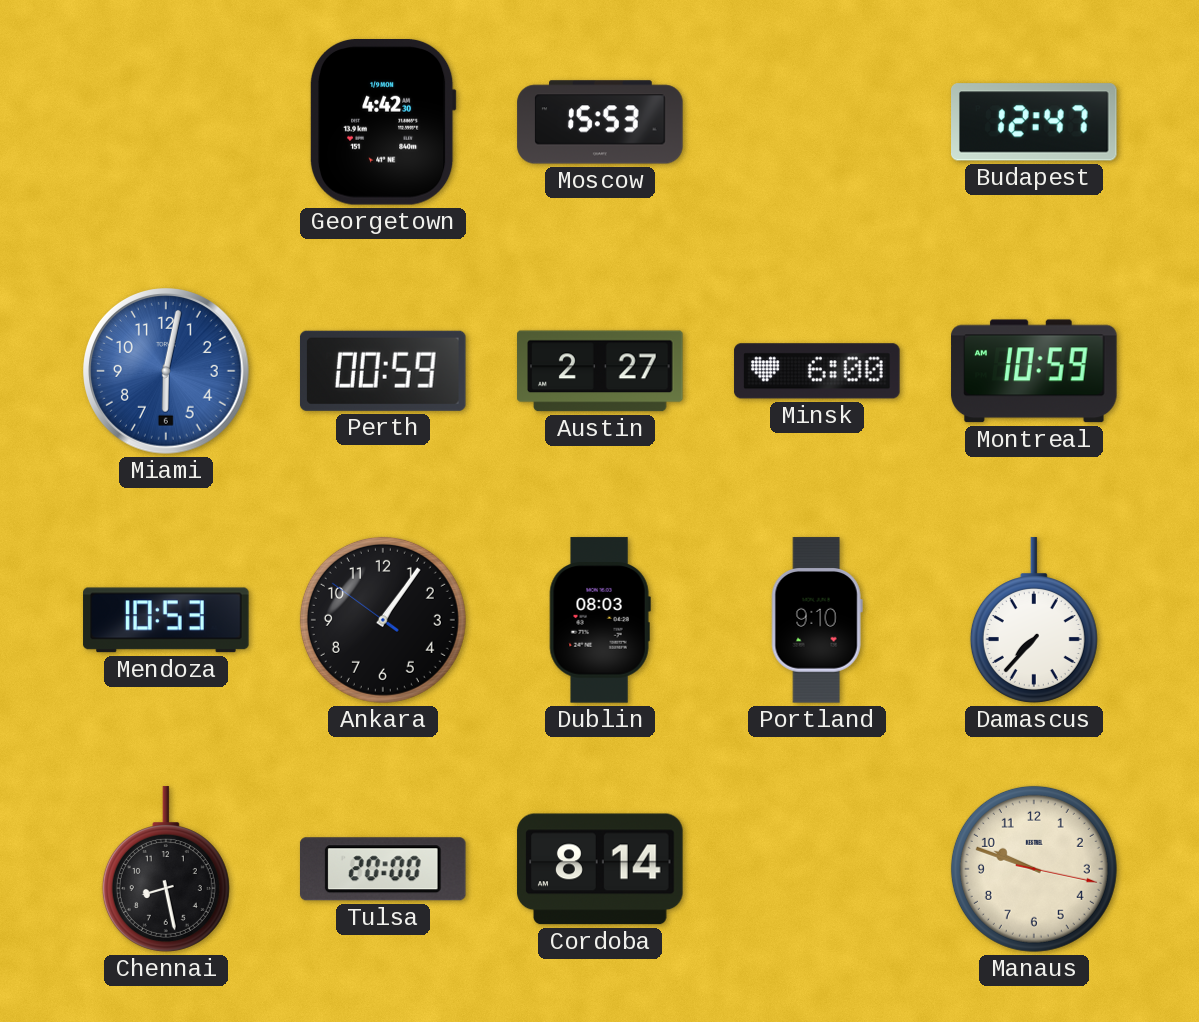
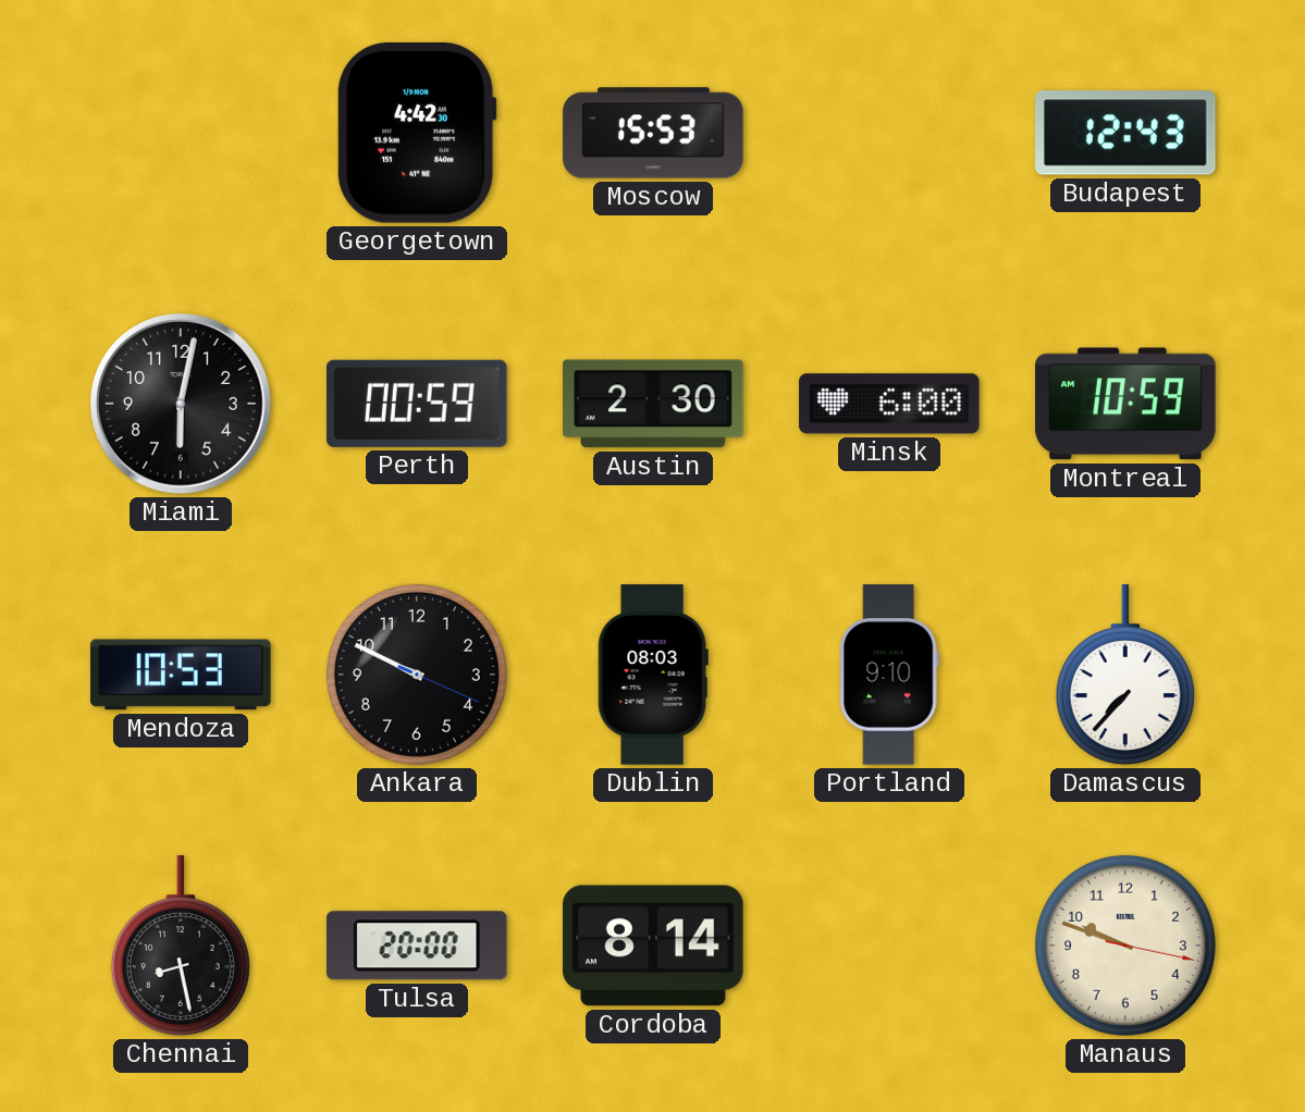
Budapest: 12:47 -> 12:43 (1127, 133)
Miami dial: blue -> black (181, 404)
Austin: 2:27 -> 2:30 (653, 404)
Ankara: 1:05 -> 9:49 (417, 675)
